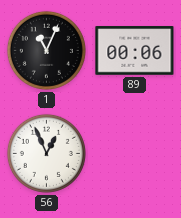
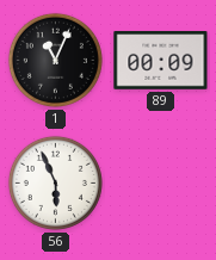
89: 00:06 -> 00:09 (161, 61)
56: 12:56 -> 5:56 (55, 182)
